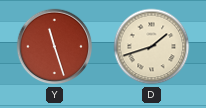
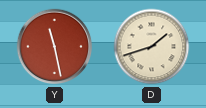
Y: 11:27 -> 11:28 (55, 47)
